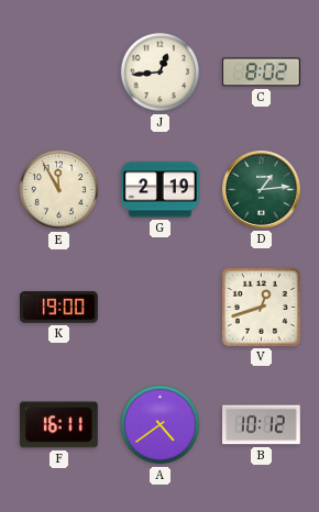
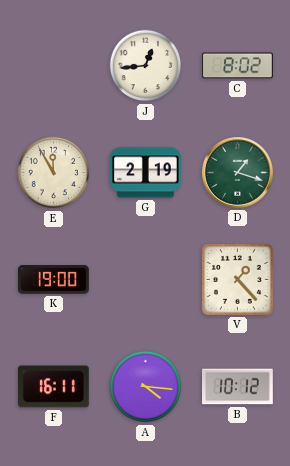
D: 1:14 -> 1:18 (238, 173)
V: 12:42 -> 1:23 (237, 279)
A: 4:39 -> 4:16 (146, 387)
